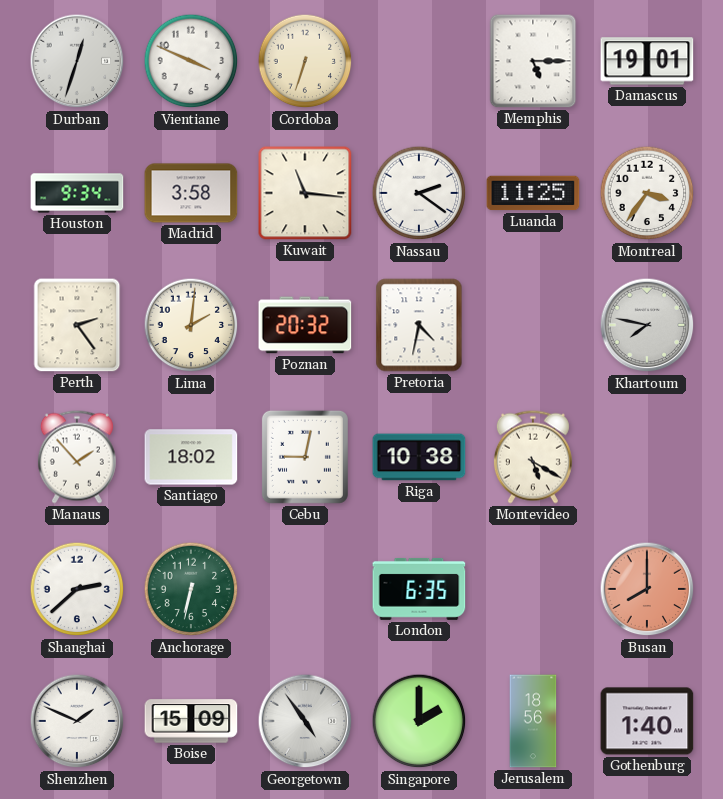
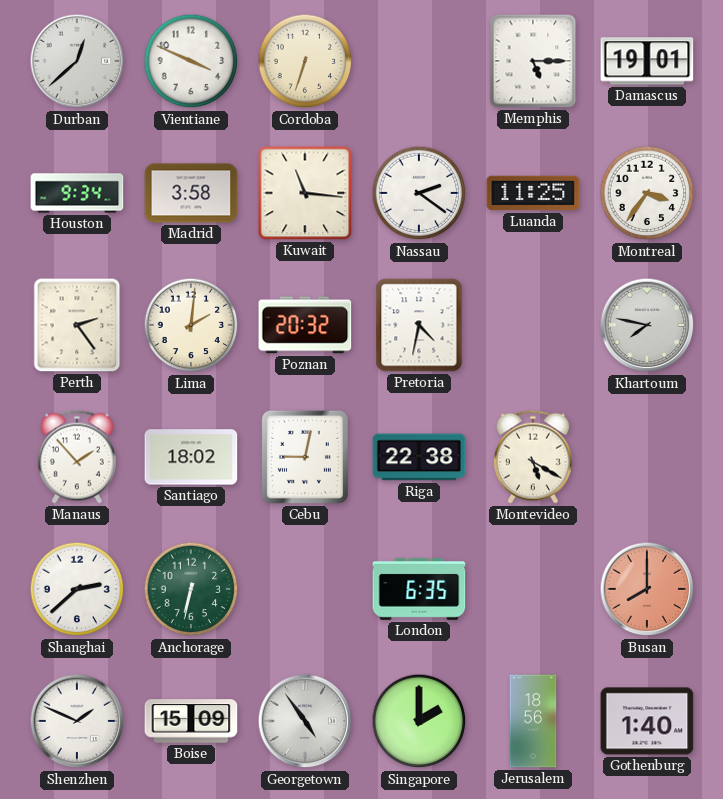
Durban: 12:33 -> 12:38 (77, 61)
Riga: 10:38 -> 22:38 (419, 457)
